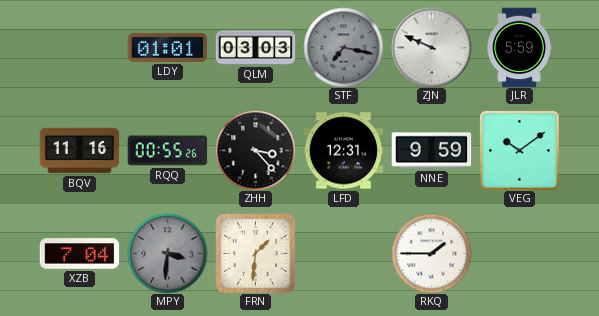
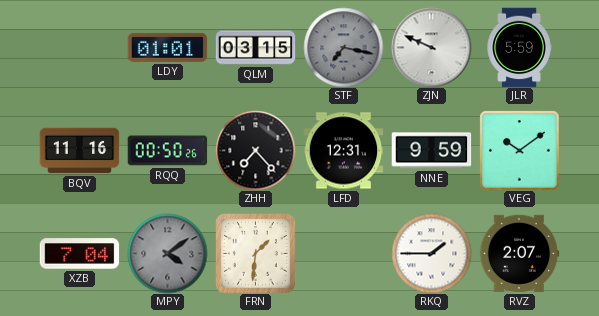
QLM: 03:03 -> 03:15 (255, 48)
RQQ: 00:55 -> 00:50 (167, 151)
ZHH: 3:23 -> 7:23 (255, 150)
MPY: 3:31 -> 4:09 (167, 253)
RVZ: none -> 2:07 (519, 253)
